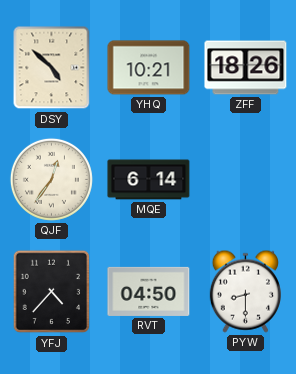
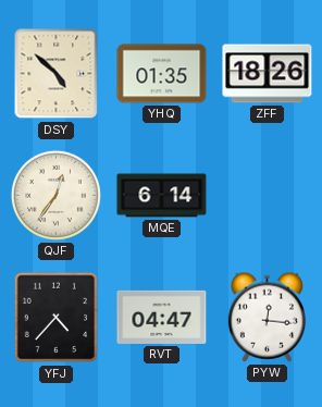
YHQ: 10:21 -> 01:35 (162, 74)
RVT: 04:50 -> 04:47 (162, 317)
PYW: 8:30 -> 12:16 (267, 317)
